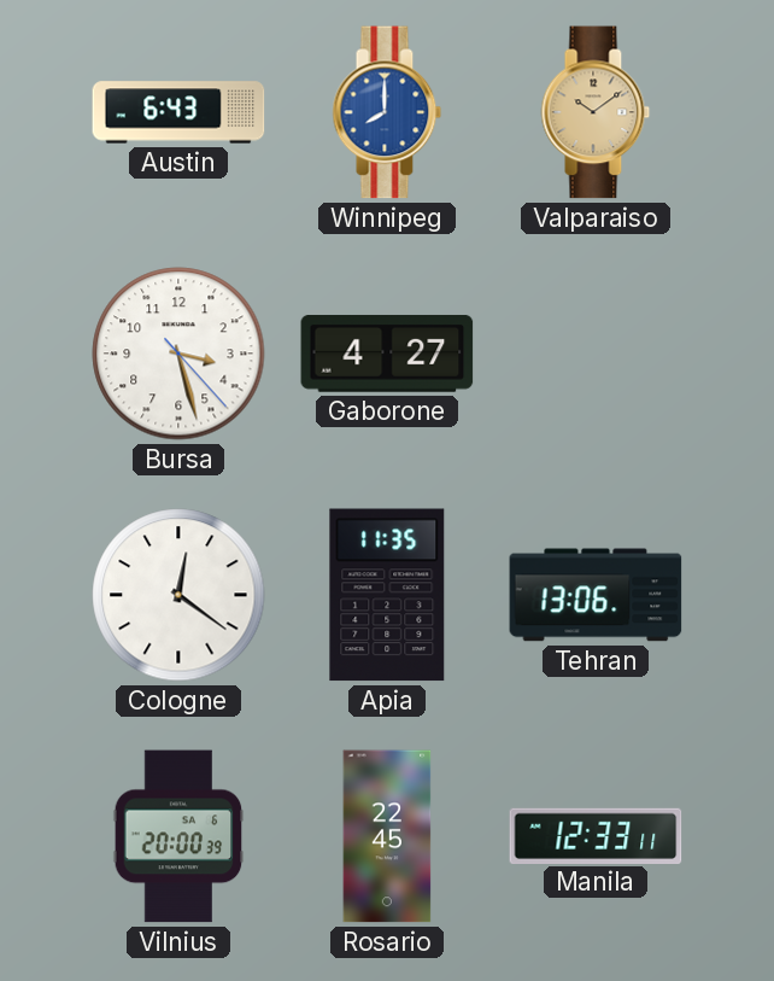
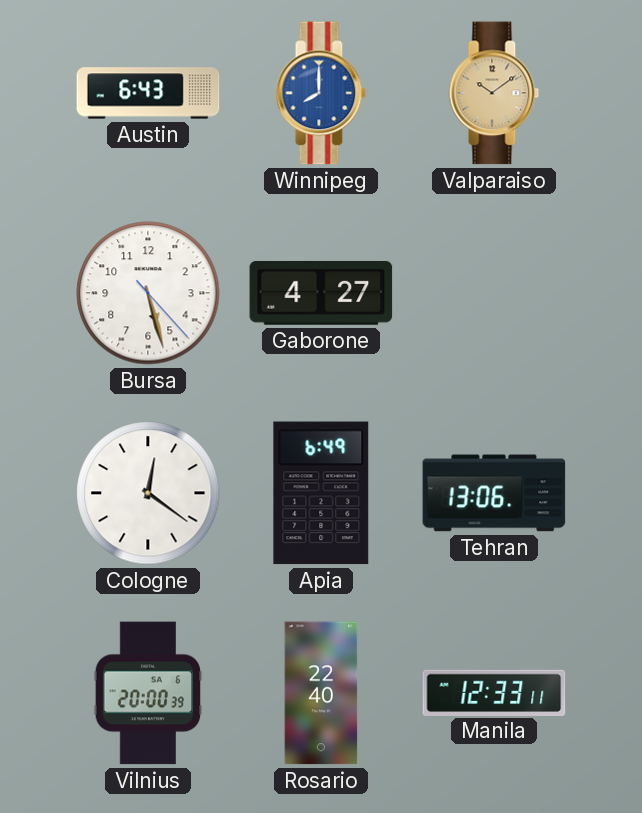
Bursa: 3:27 -> 5:27 (148, 293)
Apia: 11:35 -> 6:49 (321, 493)
Rosario: 22:45 -> 22:40 (321, 693)
